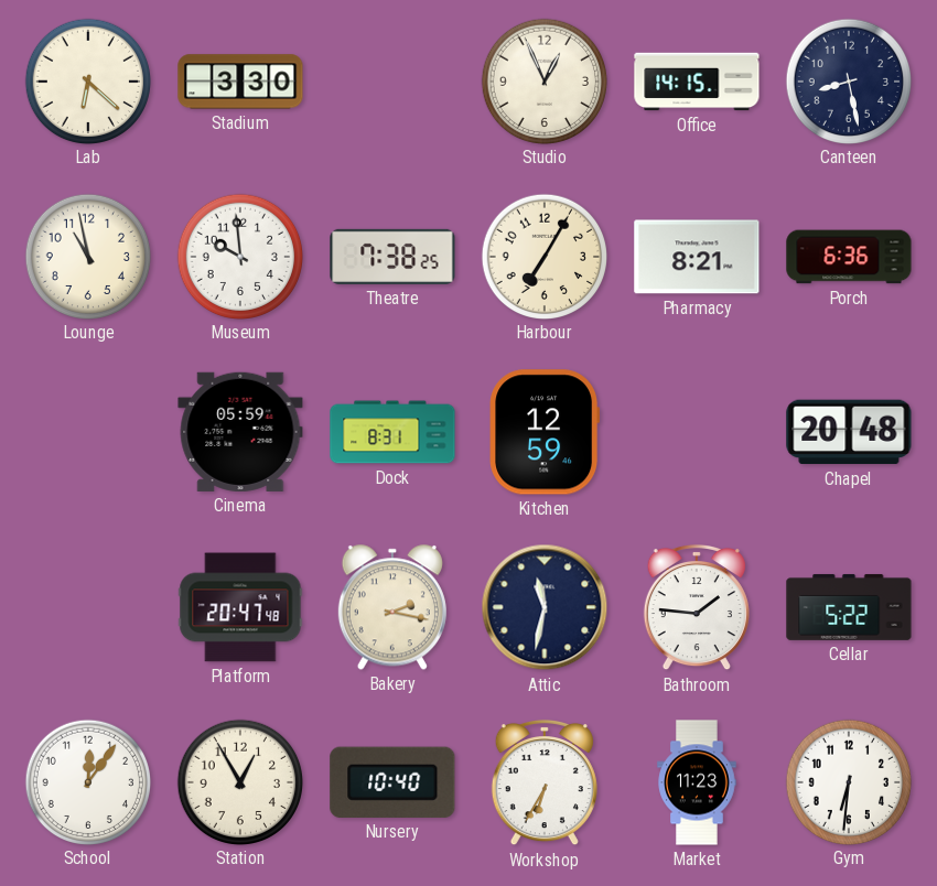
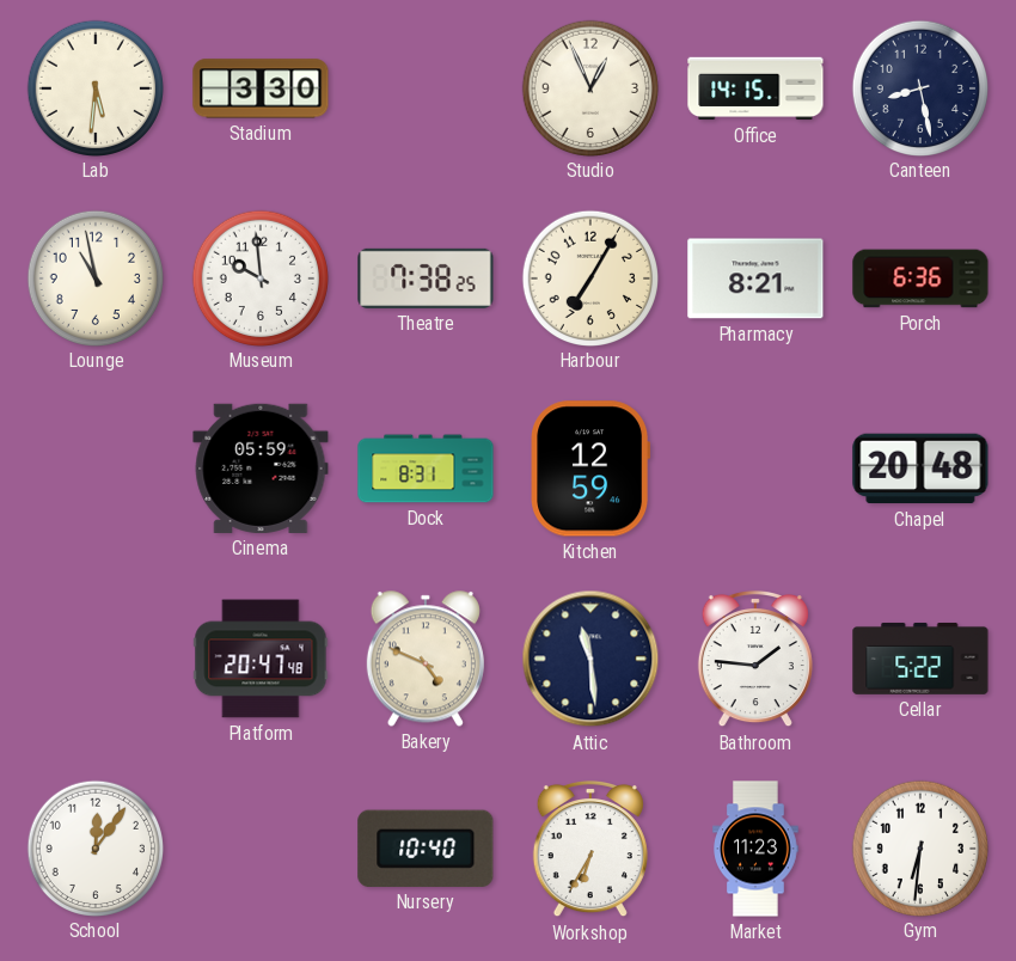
Lab: 6:22 -> 5:31 (94, 87)
Bakery: 2:17 -> 4:49 (426, 659)
Attic: 11:32 -> 11:29 (590, 659)
Station: 12:55 -> none (239, 781)
